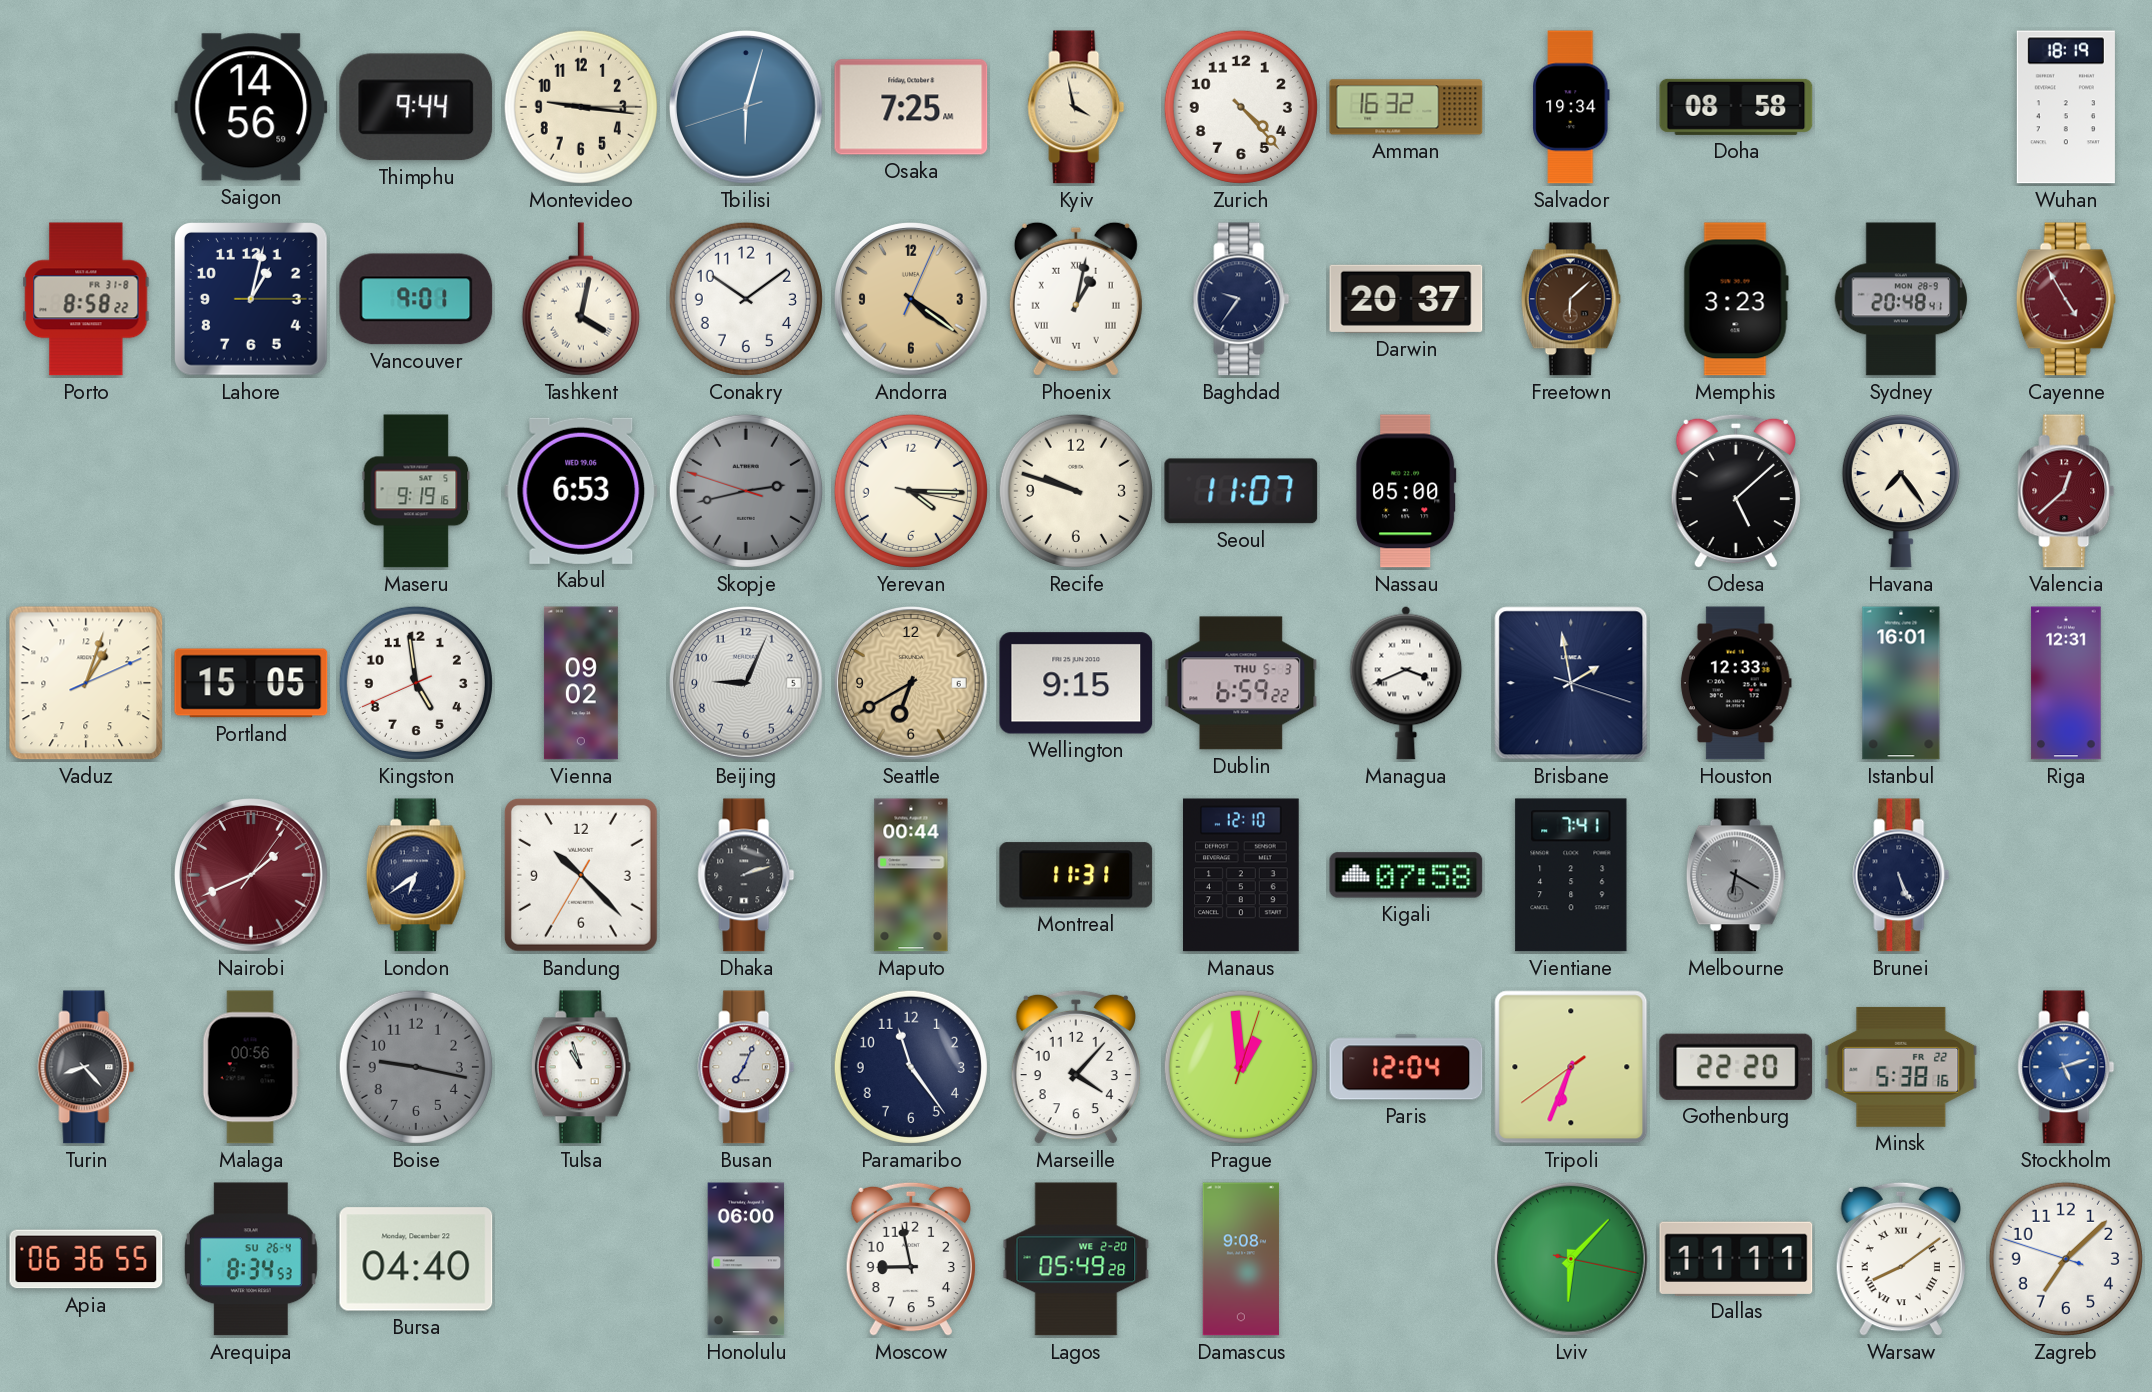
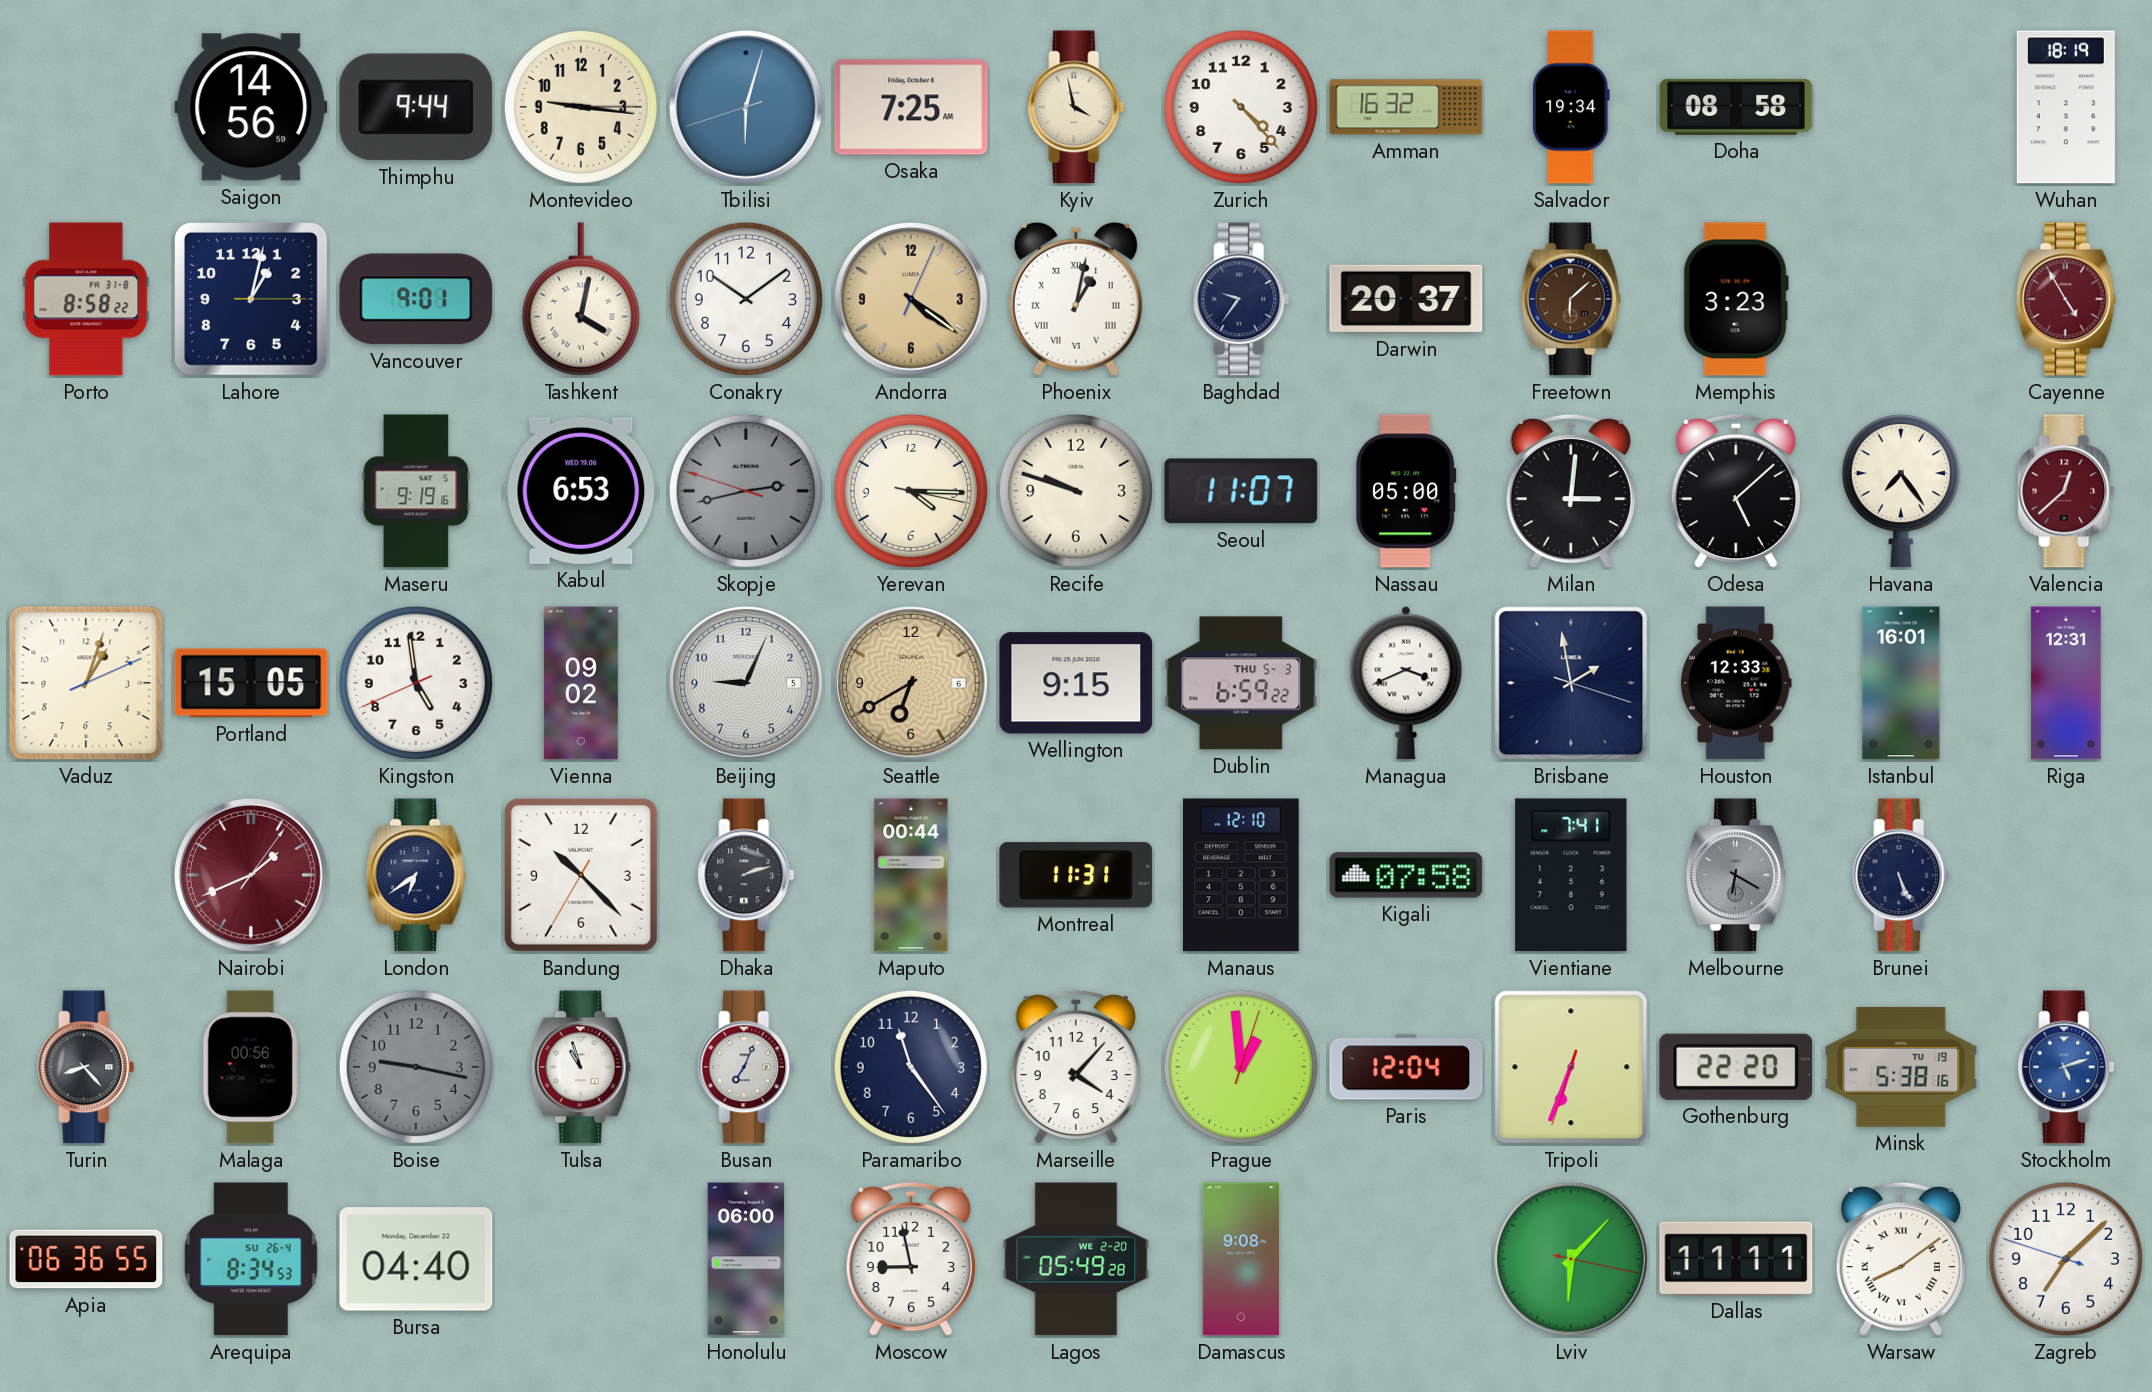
Sydney: 20:48 -> none (1901, 299)
Milan: none -> 3:01 (1571, 491)
Tripoli: 6:33:39 -> 6:33:33 (1571, 1067)
Minsk date: FR 22 -> TU 19 (1901, 1067)
